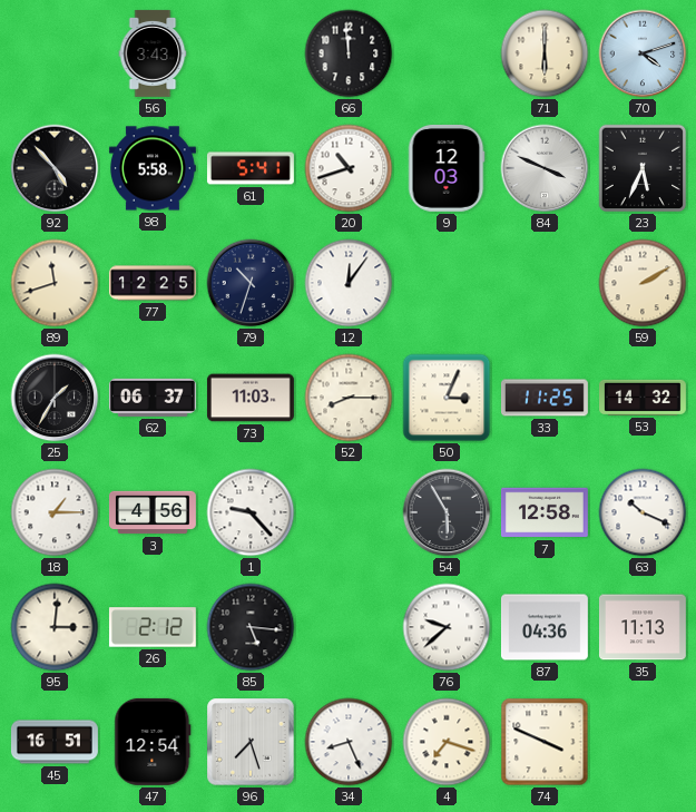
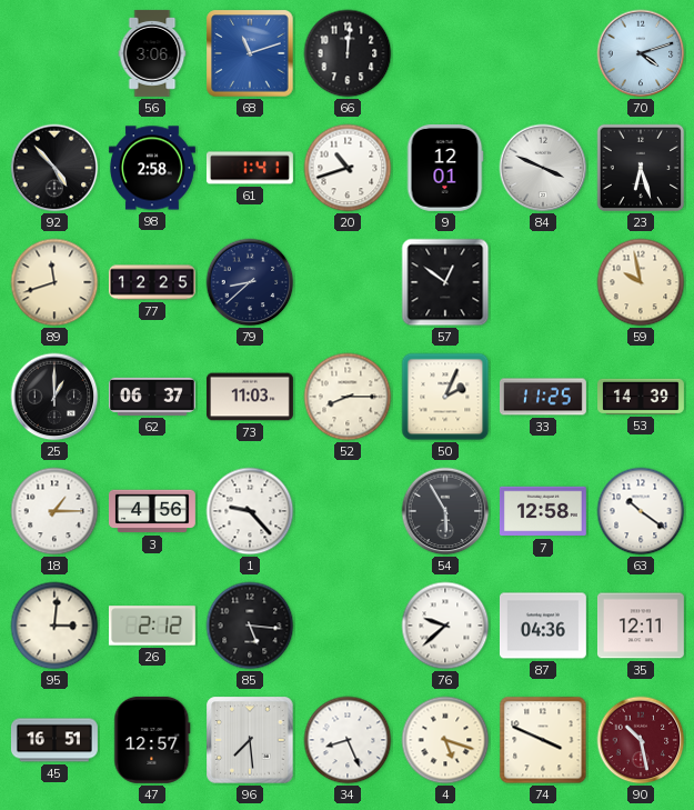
56: 3:43 -> 3:06 (152, 53)
68: none -> 11:12 (250, 53)
66: 11:59 -> 12:01 (348, 53)
71: 6:00 -> none (545, 53)
98: 5:58 -> 2:58 (152, 168)
61: 5:41 -> 1:41 (250, 168)
9: 12:03 -> 12:01 (445, 168)
23: 5:34 -> 6:27 (641, 168)
79: 10:33 -> 8:38 (250, 282)
12: 12:06 -> none (349, 283)
57: none -> 12:51 (445, 282)
59: 2:10 -> 9:58 (641, 282)
25: 1:35 -> 1:00 (54, 397)
50: 3:04 -> 2:04 (445, 397)
53: 14:32 -> 14:39 (642, 397)
63: 10:19 -> 10:21 (641, 511)
35: 11:13 -> 12:11 (641, 626)
47: 12:54 -> 12:57 (152, 740)
96: 7:27 -> 7:29 (250, 740)
4: 7:18 -> 5:18 (445, 740)
90: none -> 10:28 (641, 740)
